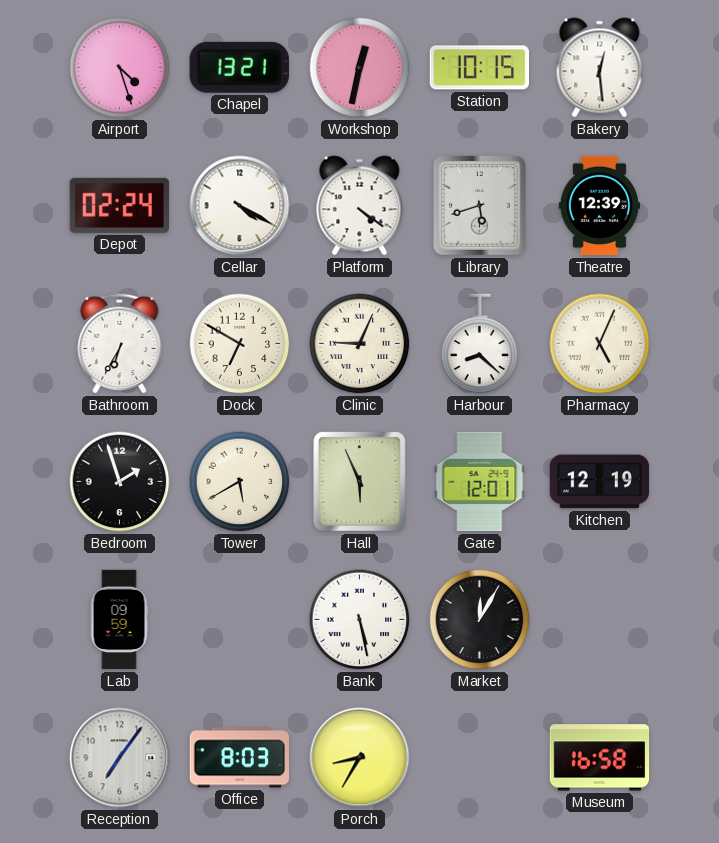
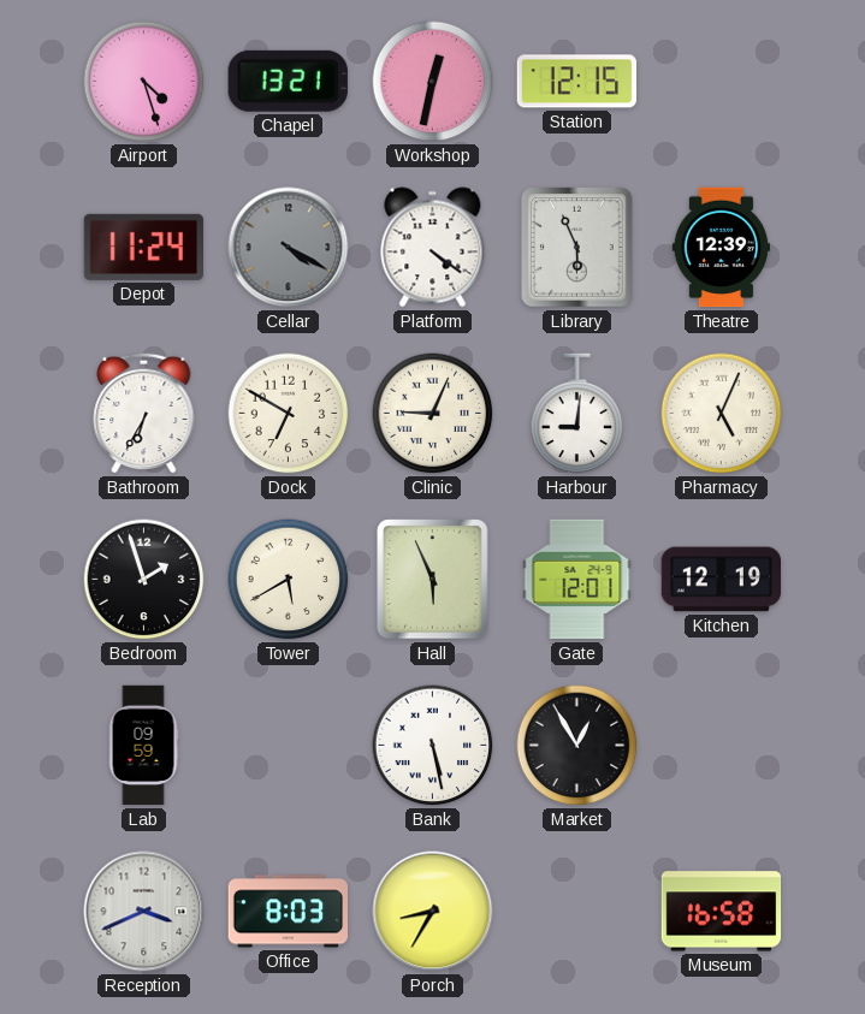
Station: 10:15 -> 12:15 (577, 82)
Bakery: 12:29 -> none (600, 68)
Depot: 02:24 -> 11:24 (143, 247)
Cellar dial: white -> grey (289, 248)
Library: 5:42 -> 5:56 (577, 248)
Harbour: 8:22 -> 9:01 (577, 414)
Market: 12:05 -> 12:55 (577, 746)
Reception: 7:06 -> 3:41 (144, 912)
